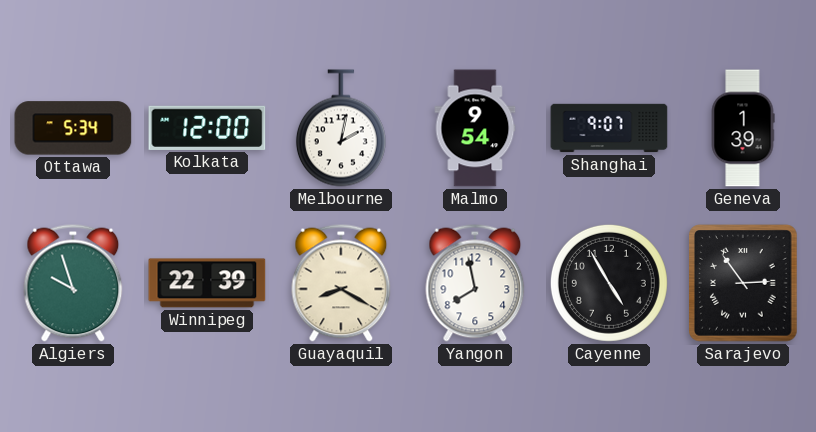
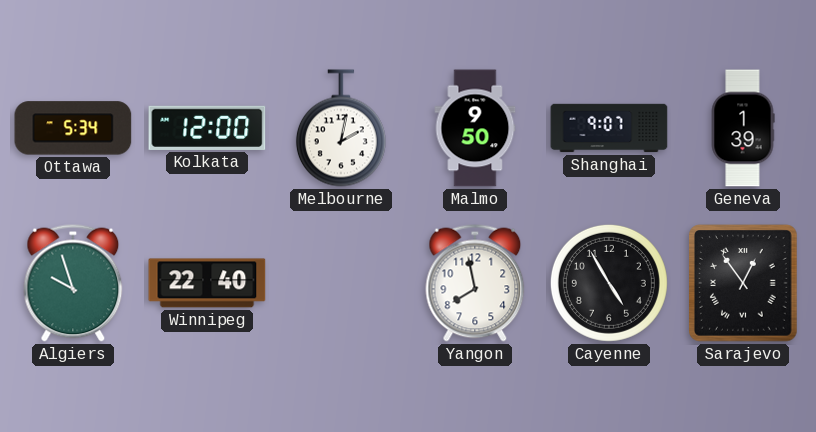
Malmo: 9:54 -> 9:50 (475, 128)
Winnipeg: 22:39 -> 22:40 (207, 283)
Guayaquil: 8:20 -> none (341, 283)
Sarajevo: 2:54 -> 12:54 (743, 283)
